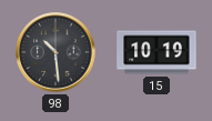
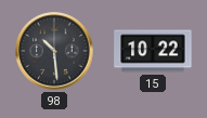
15: 10:19 -> 10:22 (153, 51)
